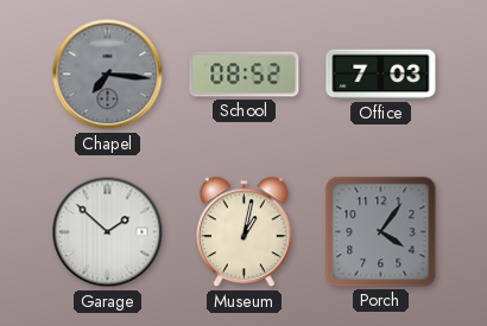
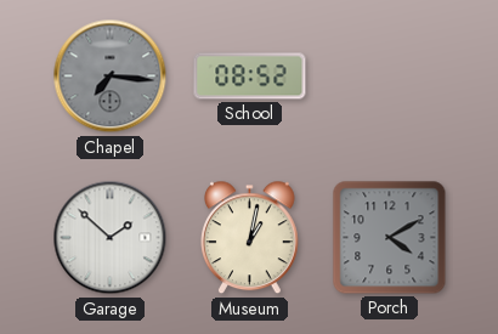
Office: 7:03 -> none (381, 75)
Porch: 4:06 -> 4:10 (390, 238)
